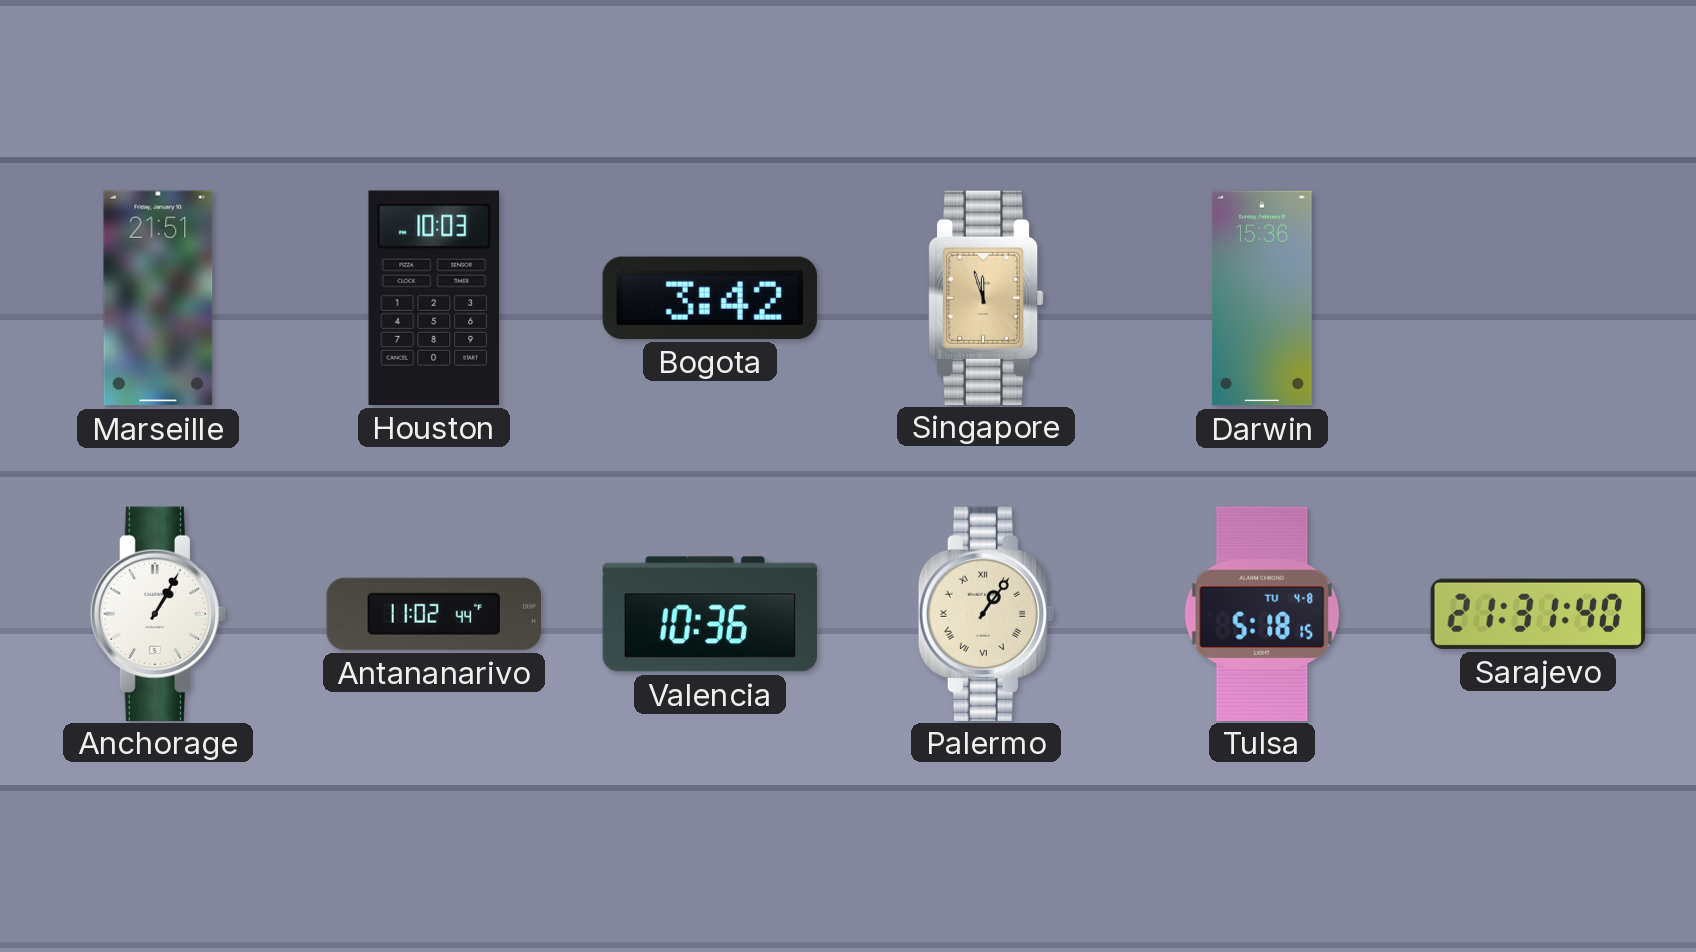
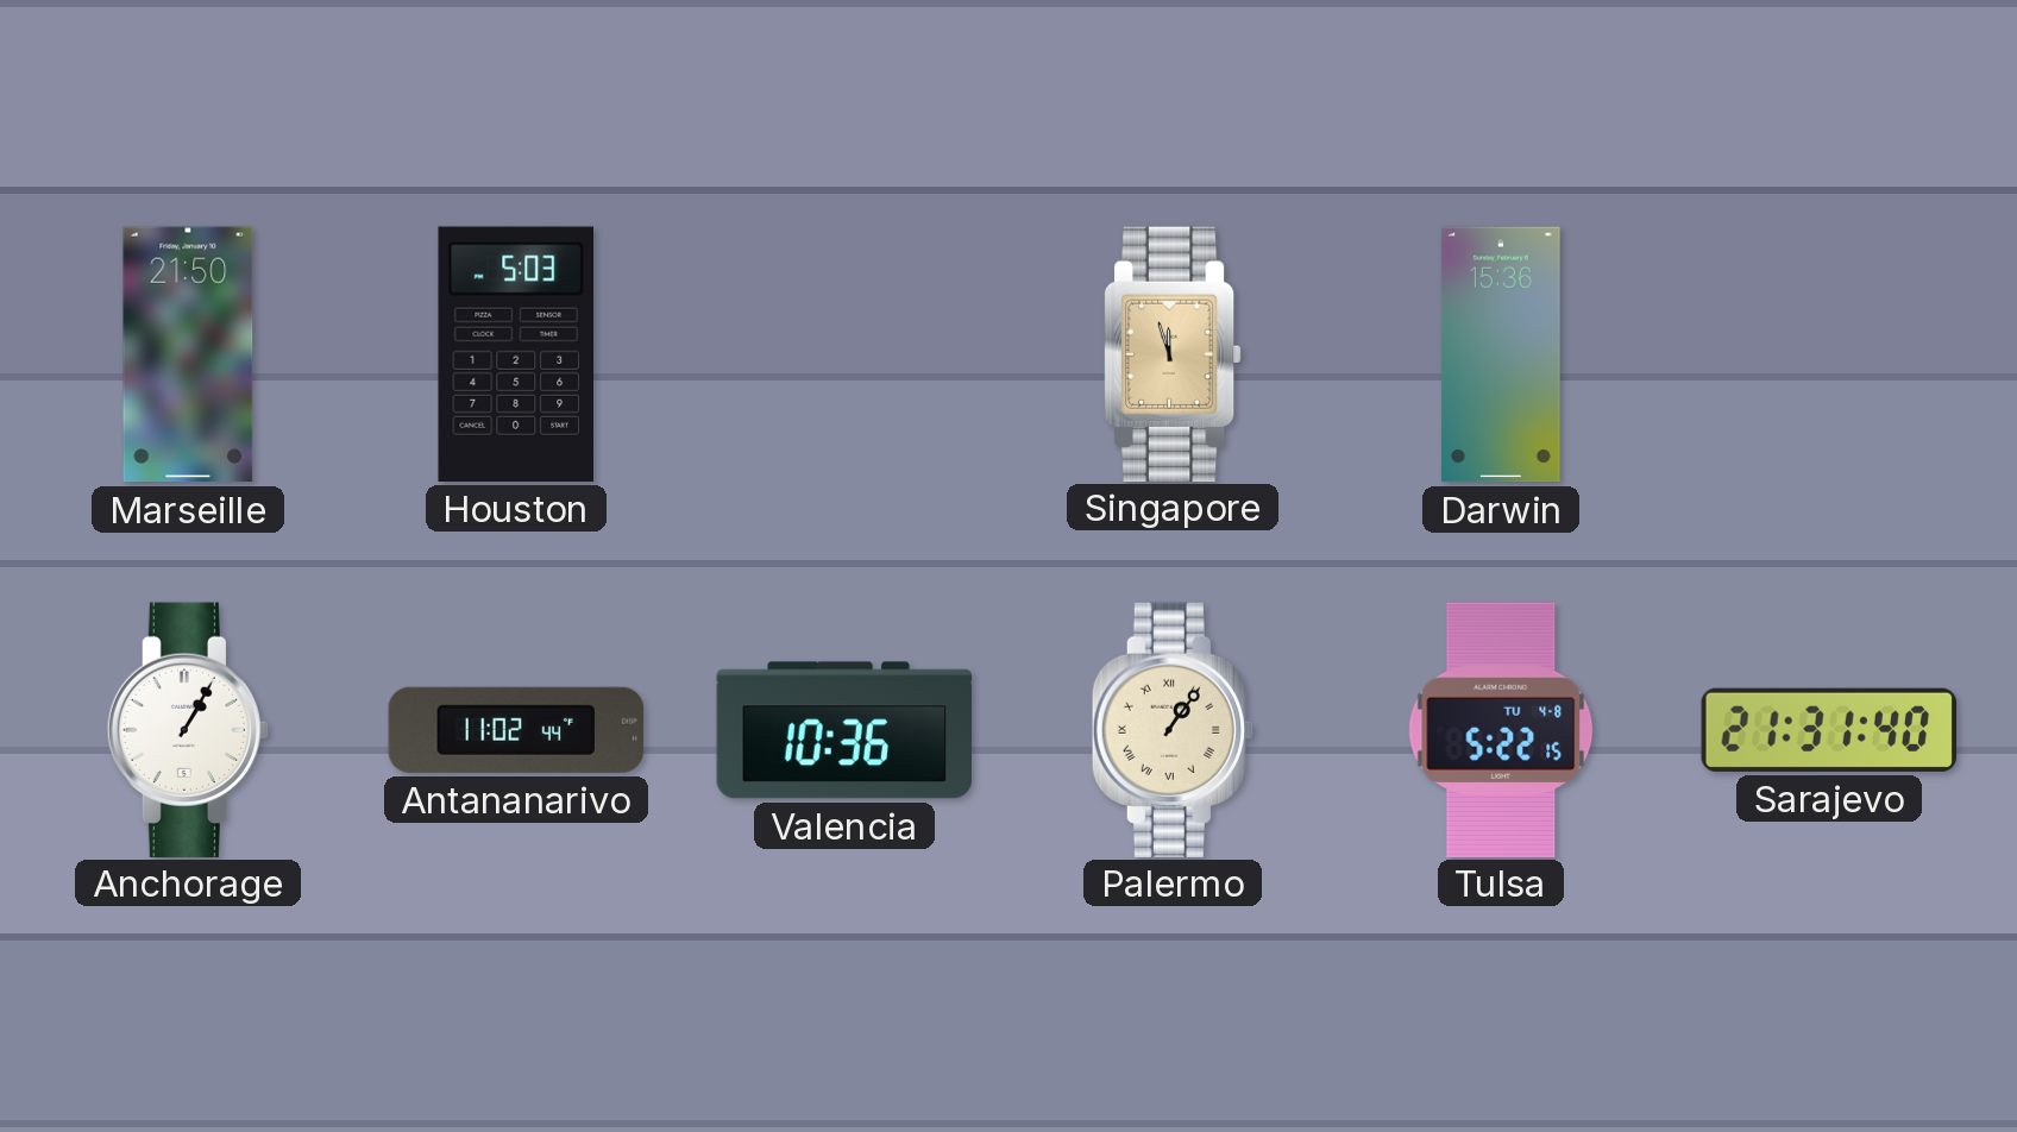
Marseille: 21:51 -> 21:50 (188, 354)
Houston: 10:03 -> 5:03 (515, 354)
Bogota: 3:42 -> none (710, 298)
Tulsa: 5:18 -> 5:22 (1501, 729)
